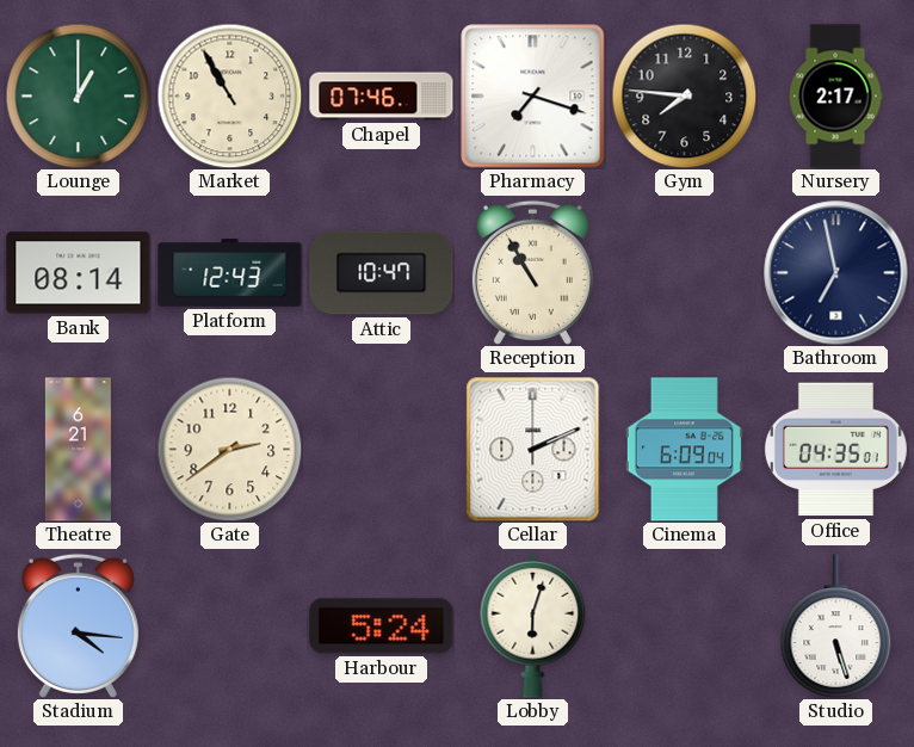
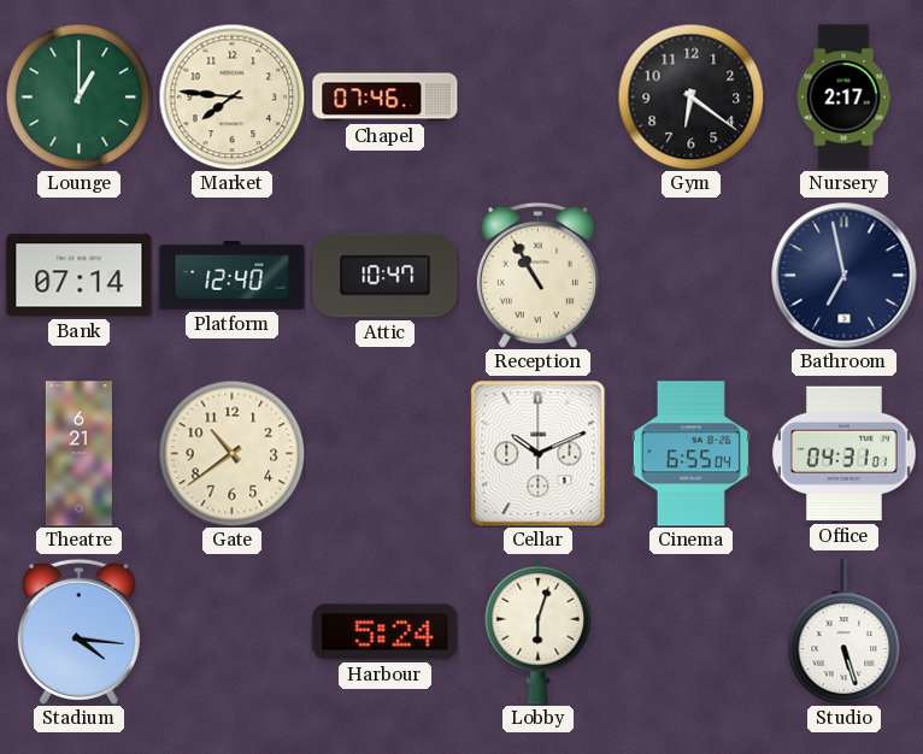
Market: 10:55 -> 7:46 (231, 96)
Pharmacy: 7:18 -> none (533, 97)
Gym: 7:46 -> 6:21 (690, 96)
Bank: 08:14 -> 07:14 (80, 276)
Platform: 12:43 -> 12:40 (233, 276)
Gate: 2:39 -> 10:39 (231, 453)
Cellar: 2:11 -> 10:11 (539, 454)
Cinema: 6:09 -> 6:55 (690, 454)
Office: 04:35 -> 04:31 (843, 454)
